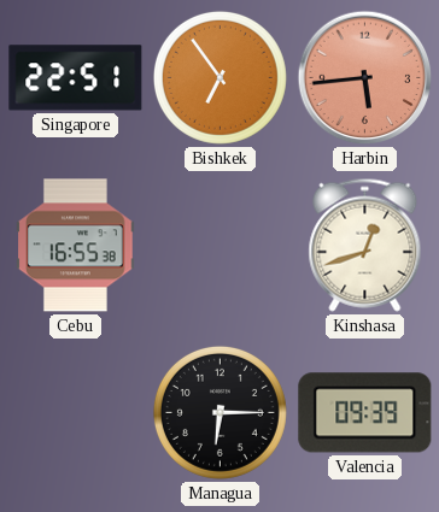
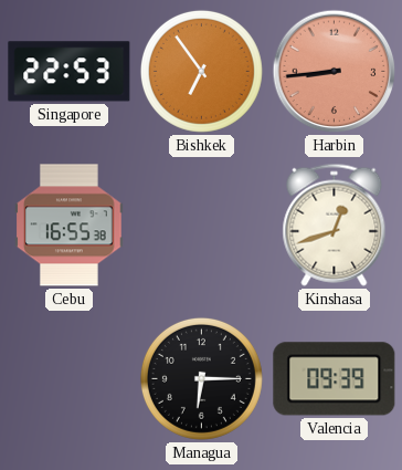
Singapore: 22:51 -> 22:53 (70, 72)
Harbin: 5:44 -> 8:44 (335, 72)
